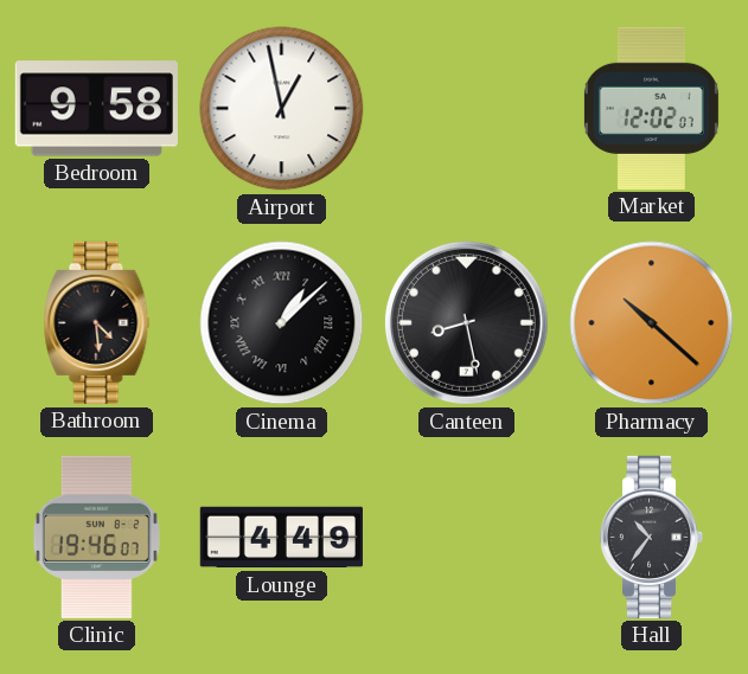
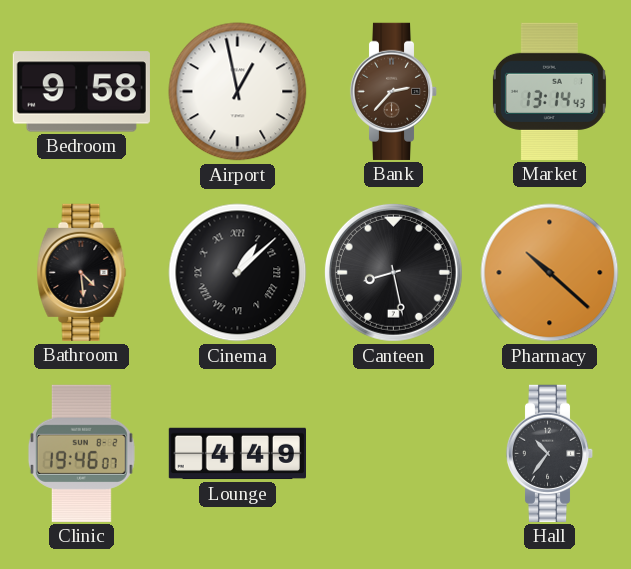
Bank: none -> 2:37 (394, 91)
Market: 12:02 -> 13:14 (549, 91)
